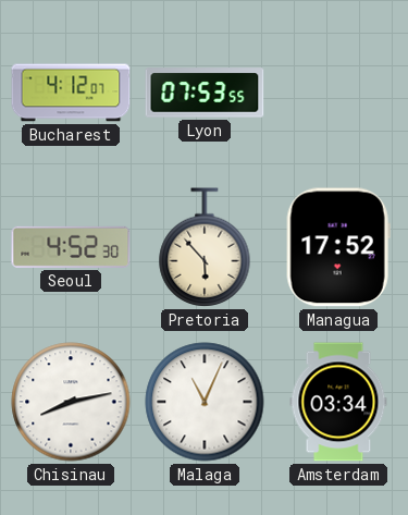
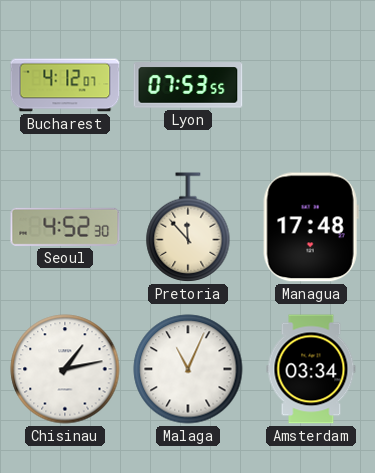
Pretoria: 5:53 -> 11:53 (188, 227)
Managua: 17:52 -> 17:48 (311, 227)
Chisinau: 8:13 -> 1:13 (65, 369)
